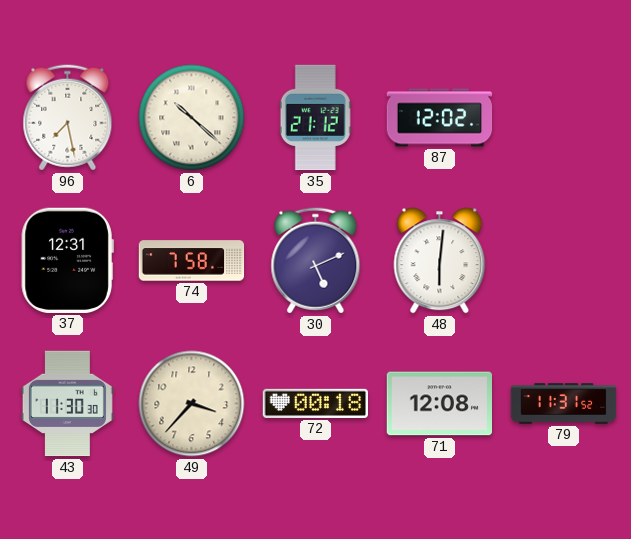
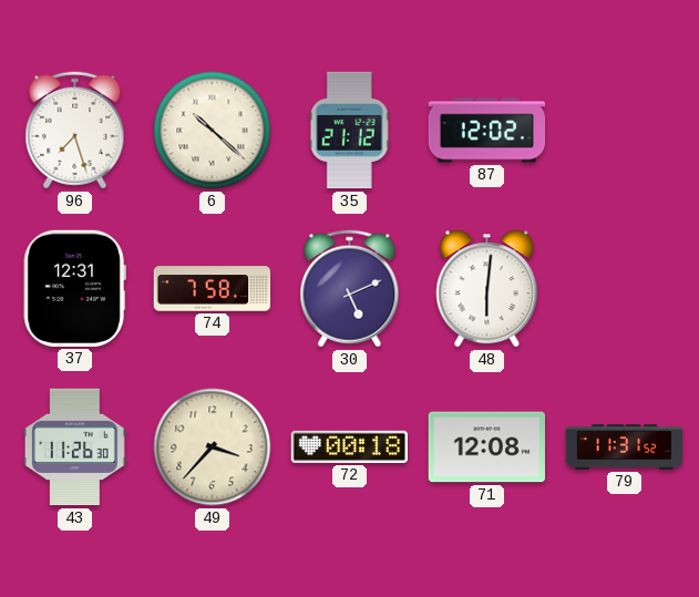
96: 7:28 -> 7:27 (75, 131)
43: 11:30 -> 11:26 (74, 447)
